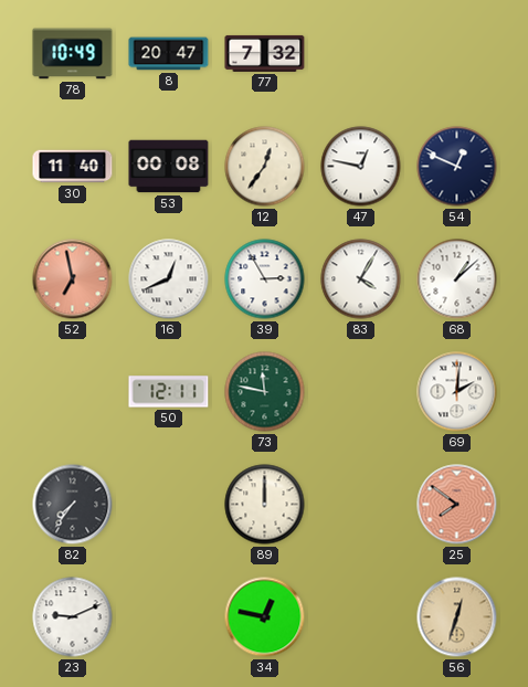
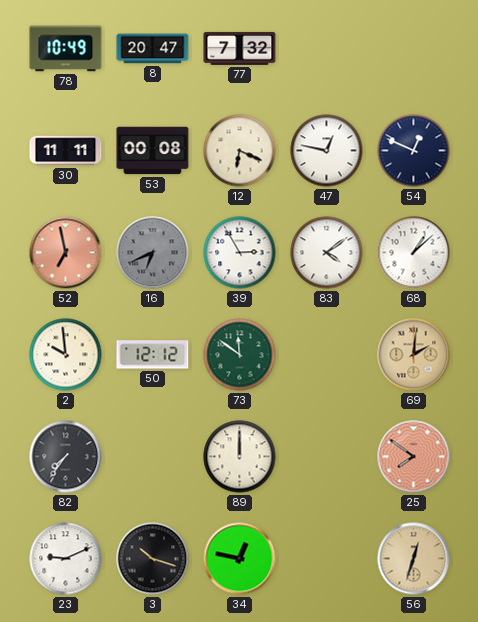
30: 11:40 -> 11:11 (66, 151)
12: 12:36 -> 6:19 (240, 151)
16: 12:41 -> 6:41 (153, 253)
16 dial: white -> grey (153, 253)
83: 4:05 -> 4:09 (327, 253)
2: none -> 9:59 (66, 355)
50: 12:11 -> 12:12 (153, 355)
73: 11:47 -> 11:51 (240, 355)
69 dial: white -> champagne (414, 355)
3: none -> 10:18 (153, 559)
